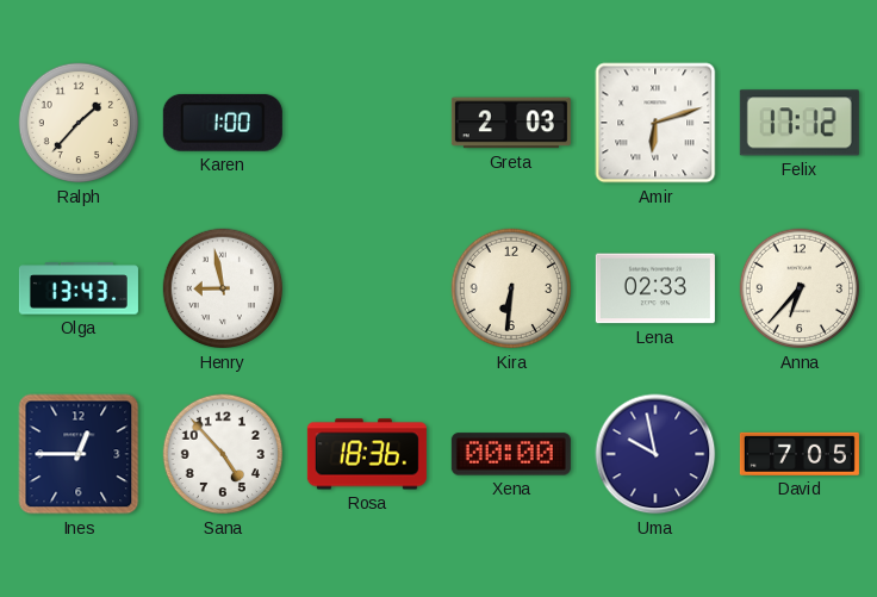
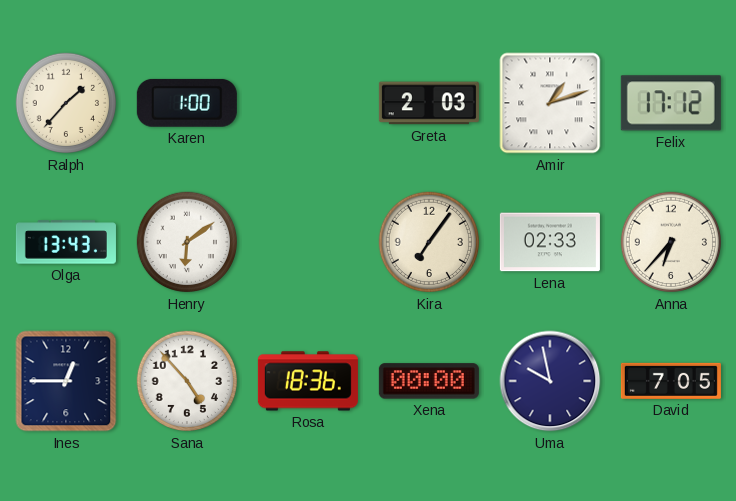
Amir: 6:12 -> 1:12 (550, 103)
Henry: 8:58 -> 6:09 (187, 242)
Kira: 6:31 -> 7:06 (429, 242)
